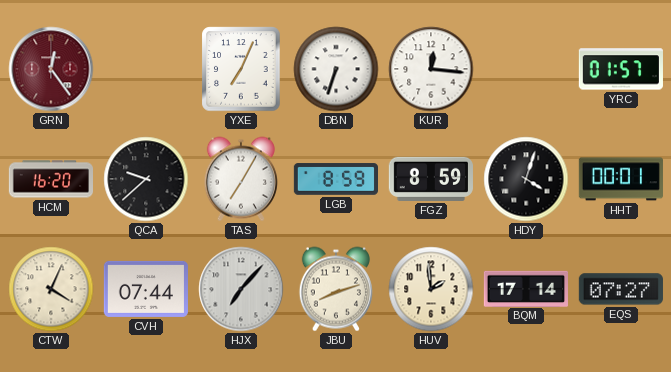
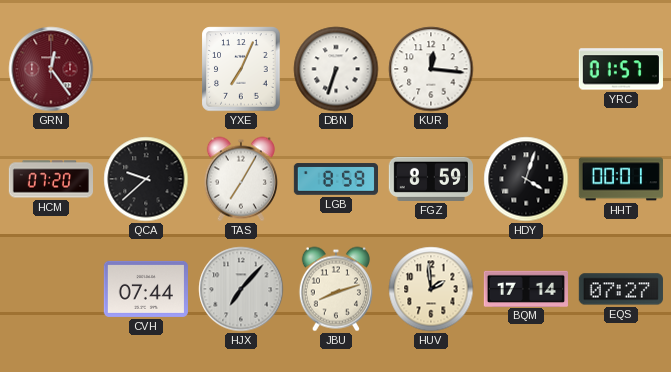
HCM: 16:20 -> 07:20 (50, 179)
CTW: 4:04 -> none (51, 289)
